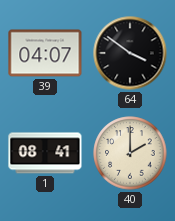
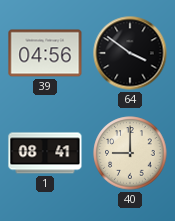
39: 04:07 -> 04:56 (45, 53)
40: 2:00 -> 9:00 (130, 153)
